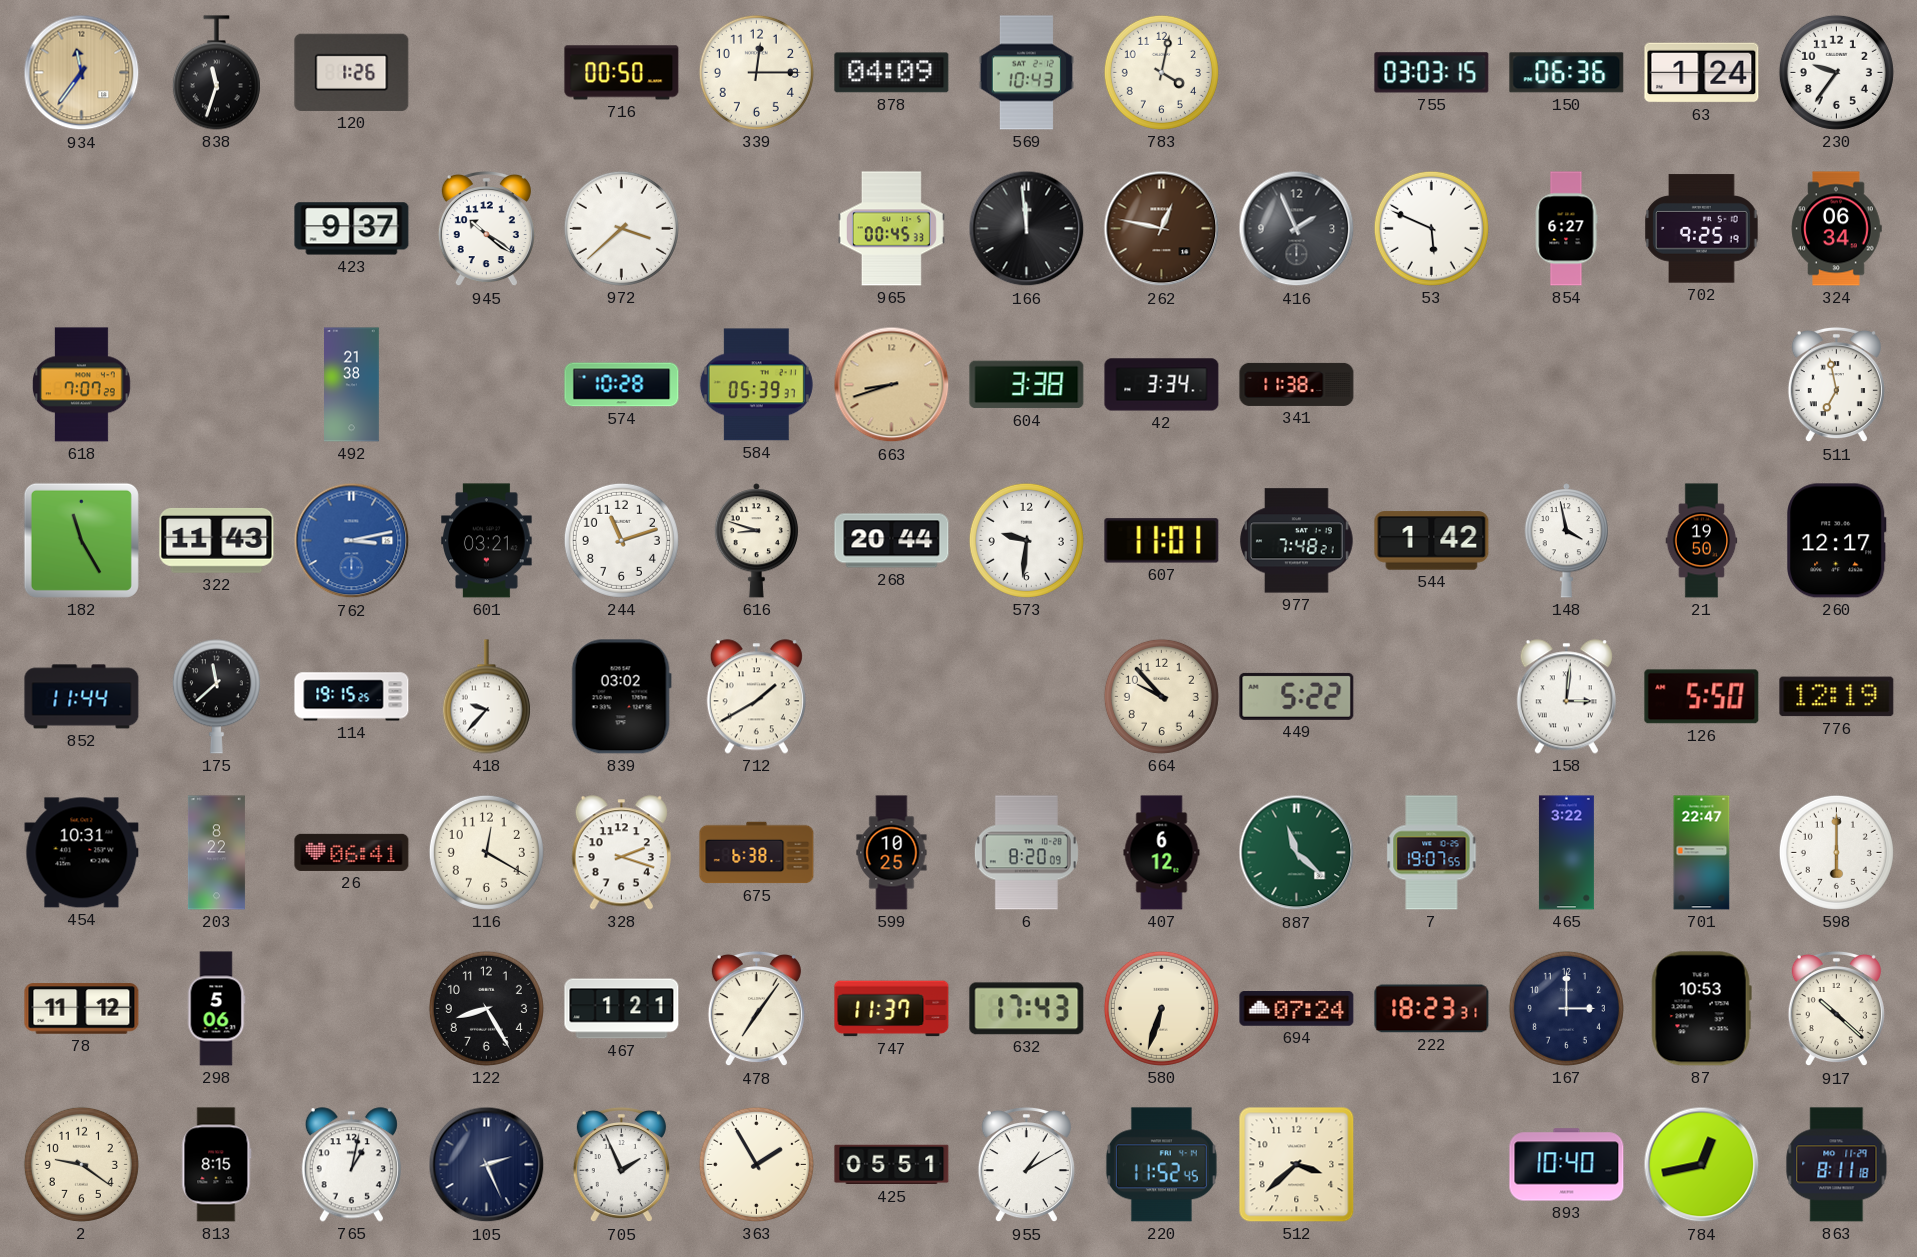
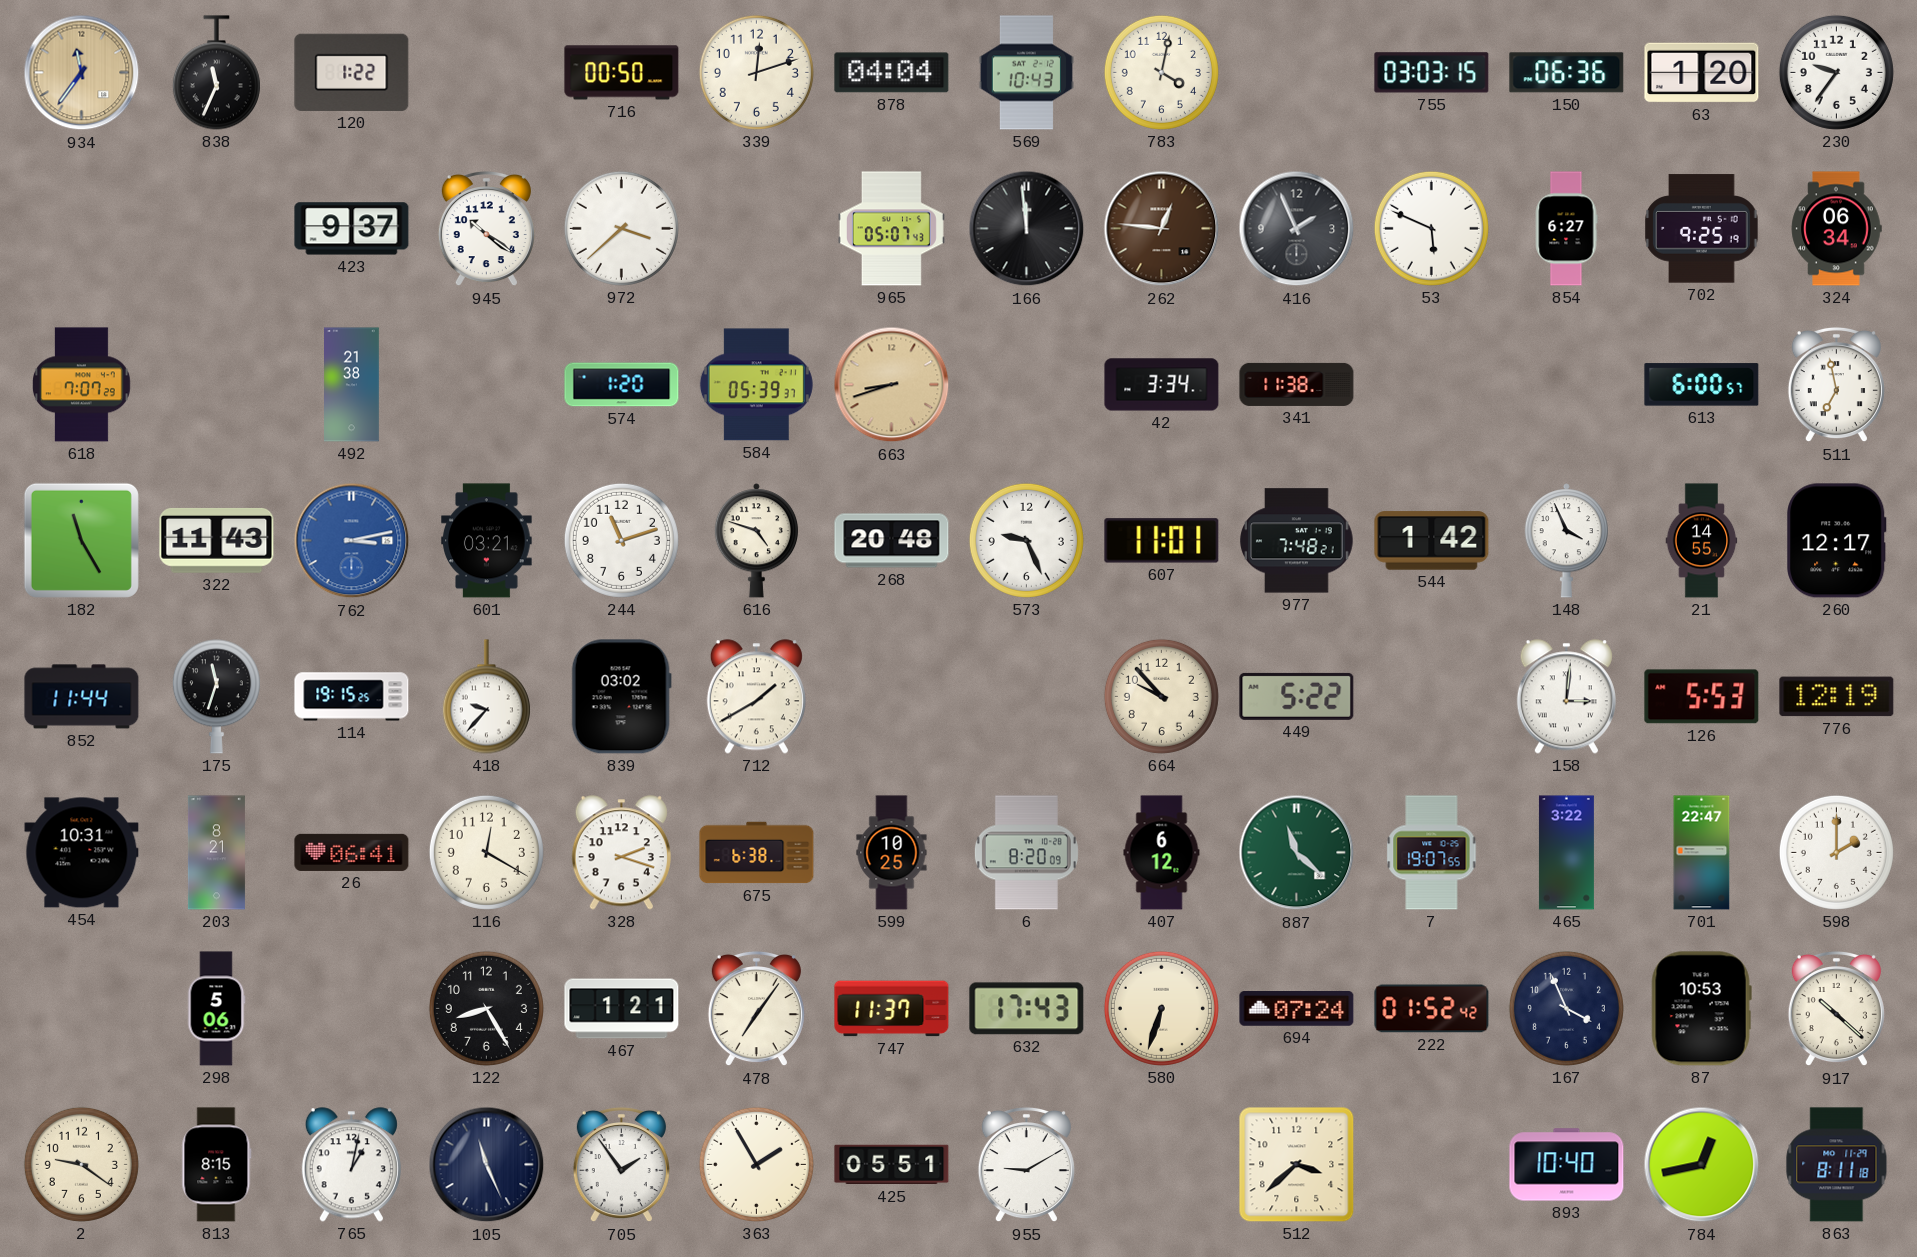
838: 11:33 -> 11:34 (216, 73)
120: 1:26 -> 1:22 (352, 72)
339: 12:15 -> 12:12 (756, 72)
878: 04:09 -> 04:04 (892, 73)
63: 1:24 -> 1:20 (1702, 73)
965: 00:45 -> 05:07 (891, 229)
262: 12:47 -> 12:46 (1162, 229)
574: 10:28 -> 1:20 (622, 385)
604: 3:38 -> none (1027, 385)
613: none -> 6:00 (1702, 385)
616: 8:48 -> 4:48 (756, 541)
268: 20:44 -> 20:48 (892, 541)
573: 9:31 -> 9:26 (1026, 540)
148: 3:58 -> 3:56 (1566, 541)
21: 19:50 -> 14:55 (1702, 541)
175: 11:38 -> 11:33 (216, 697)
126: 5:50 -> 5:53 (1702, 697)
203: 8:22 -> 8:21 (216, 853)
598: 6:00 -> 2:00 (1836, 852)
78: 11:12 -> none (82, 1009)
222: 18:23 -> 01:52 (1432, 1009)
167: 3:00 -> 3:56 (1566, 1008)
105: 2:26 -> 11:26 (487, 1165)
705: 1:56 -> 1:54 (621, 1165)
955: 1:10 -> 9:10 (1026, 1165)
220: 11:52 -> none (1161, 1165)
